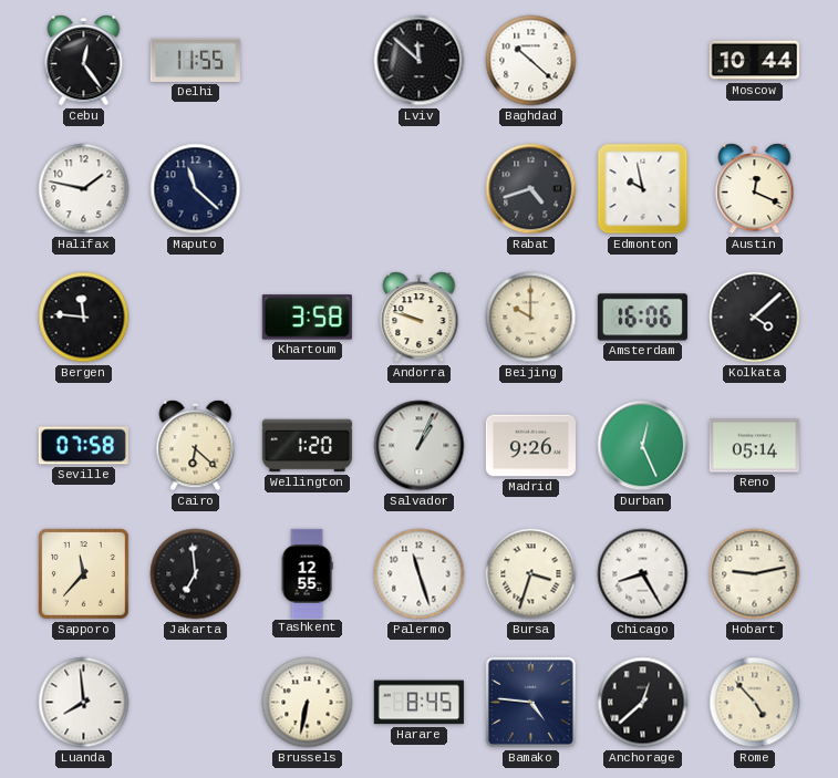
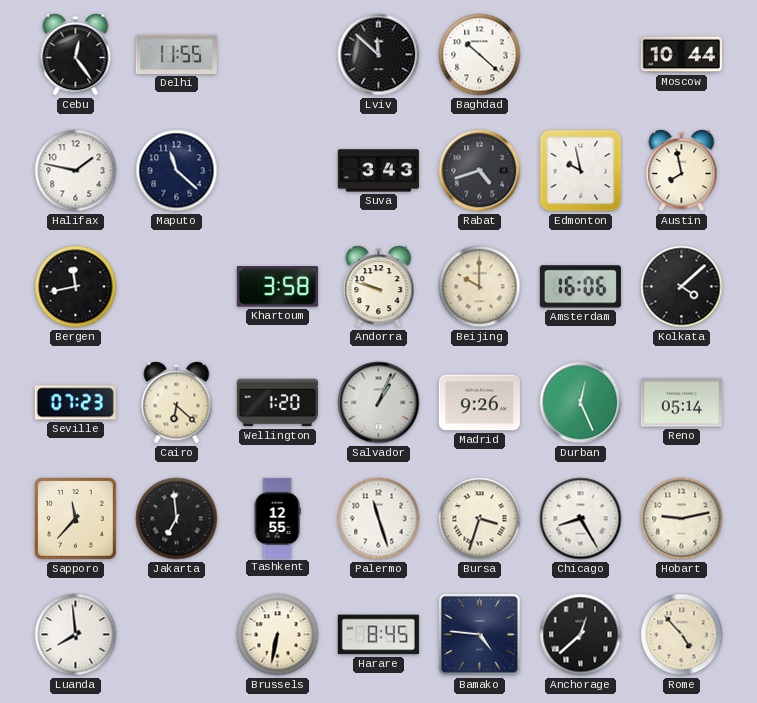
Suva: none -> 3:43 (378, 171)
Austin: 12:19 -> 7:58 (682, 171)
Bergen: 11:46 -> 11:43 (76, 287)
Seville: 07:58 -> 07:23 (75, 403)
